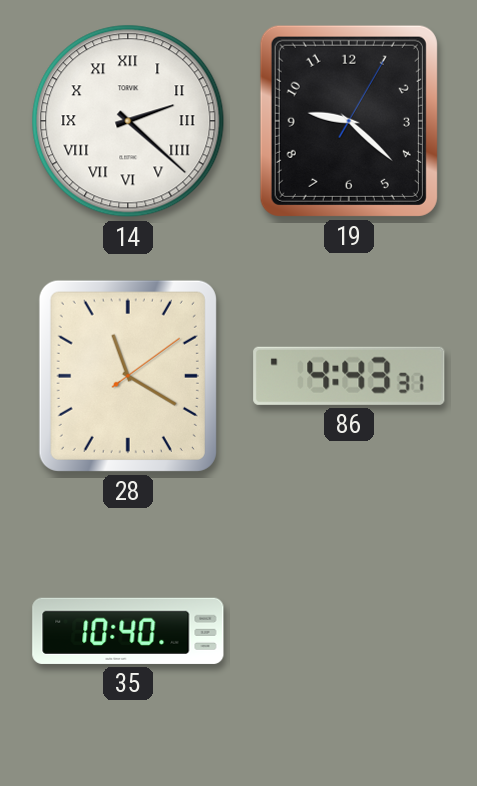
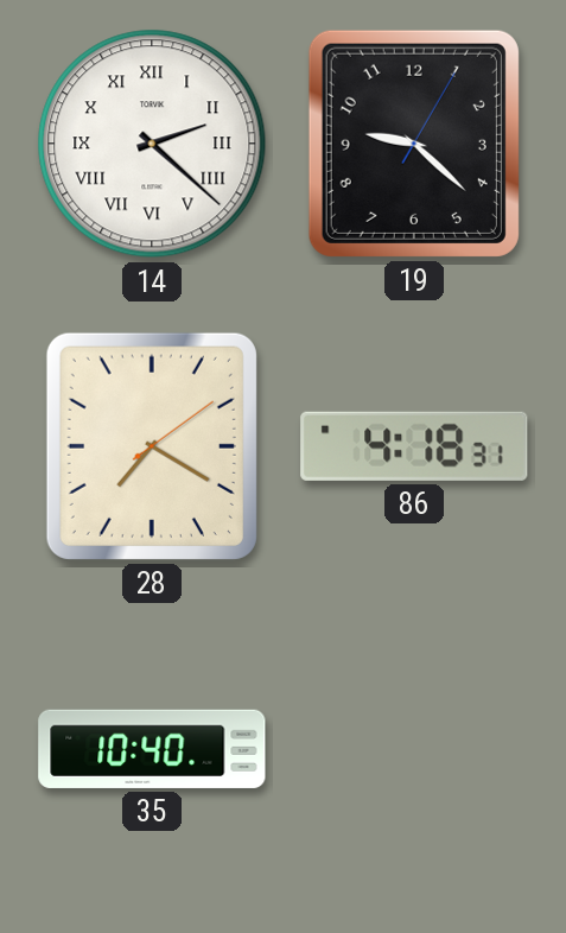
28: 11:20 -> 7:20 (152, 446)
86: 4:43 -> 4:18 (414, 446)
